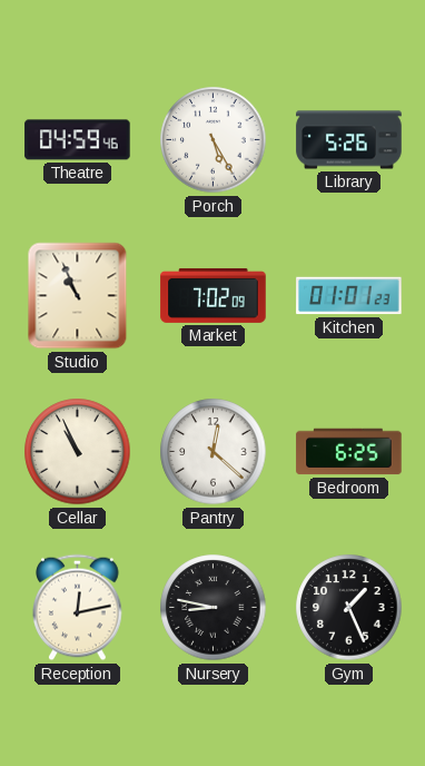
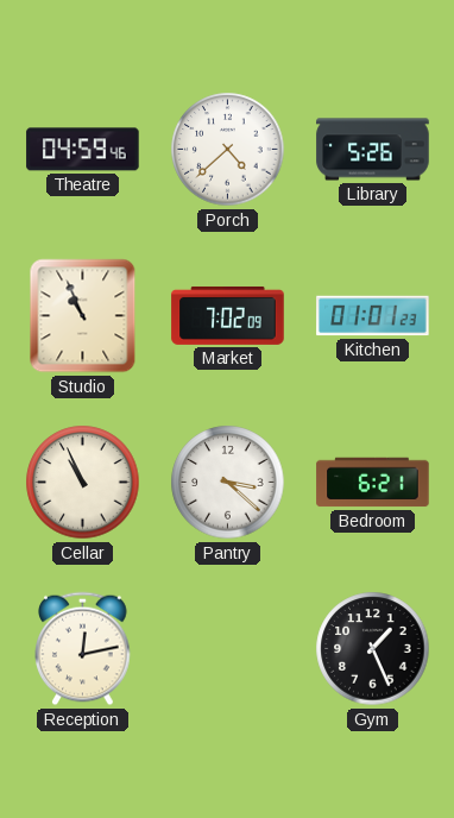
Porch: 5:25 -> 4:38 (228, 150)
Pantry: 12:22 -> 3:22 (228, 483)
Bedroom: 6:25 -> 6:21 (373, 483)
Nursery: 8:47 -> none (214, 608)
